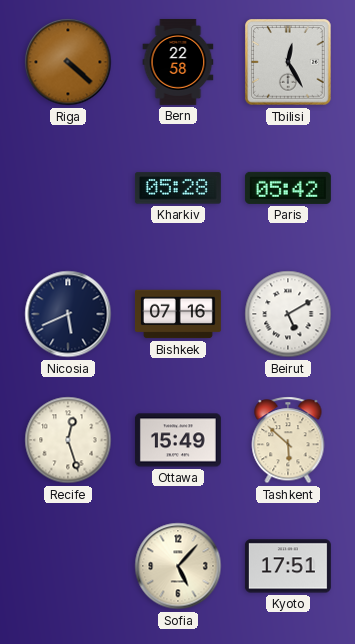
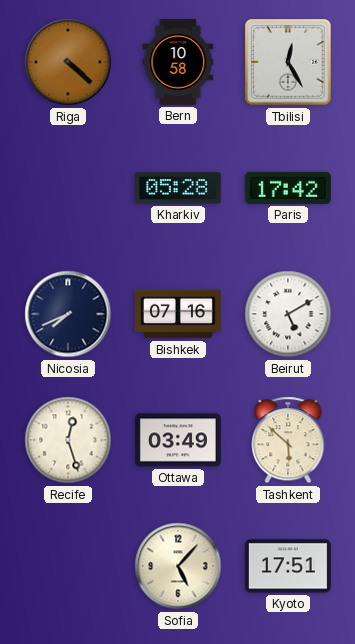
Bern: 22:58 -> 10:58 (178, 62)
Paris: 05:42 -> 17:42 (288, 188)
Nicosia: 5:41 -> 7:41 (68, 314)
Ottawa: 15:49 -> 03:49 (178, 440)
